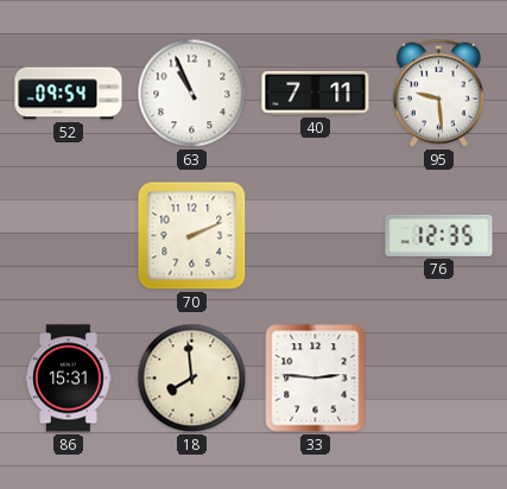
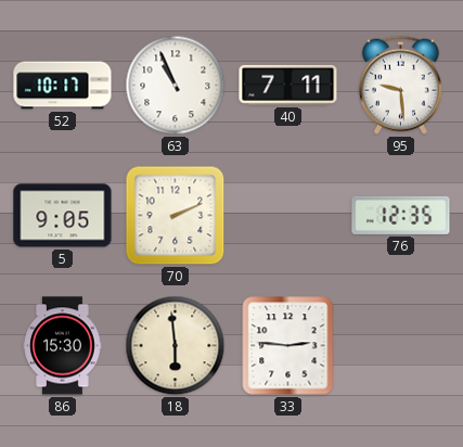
52: 09:54 -> 10:17 (63, 86)
5: none -> 9:05 (63, 216)
86: 15:31 -> 15:30 (63, 346)
18: 7:59 -> 5:59 (176, 346)
